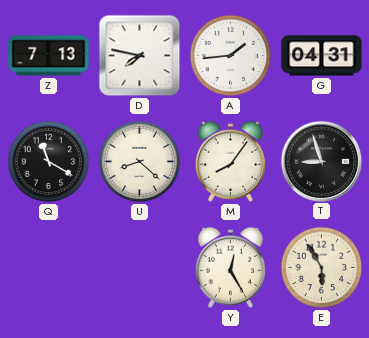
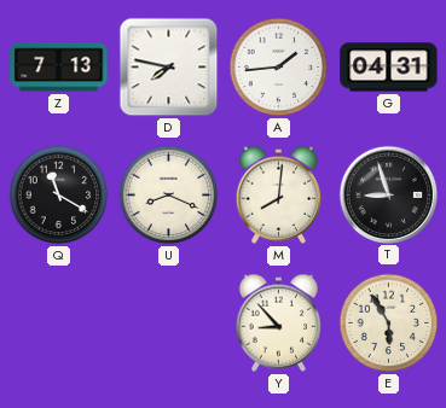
U: 8:22 -> 8:19 (169, 196)
M: 8:06 -> 8:01 (278, 194)
Y: 12:25 -> 8:53 (278, 322)
